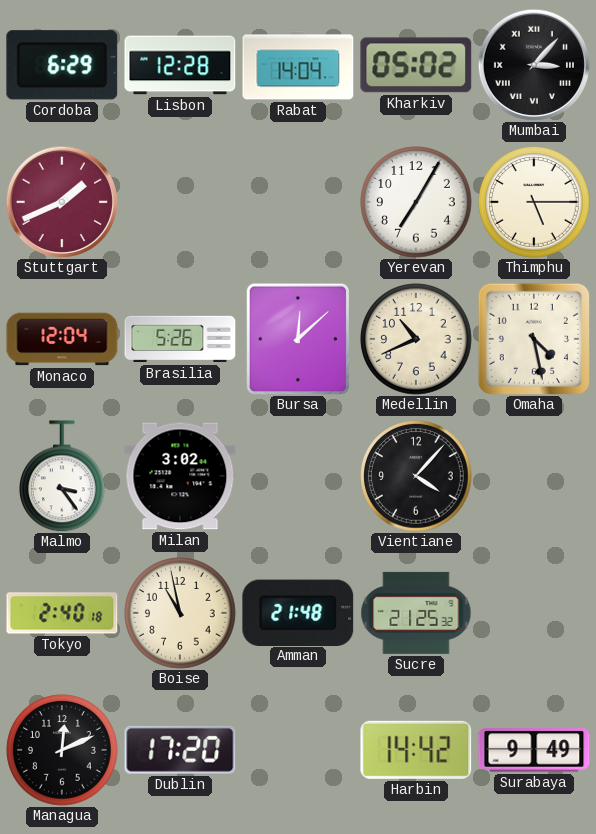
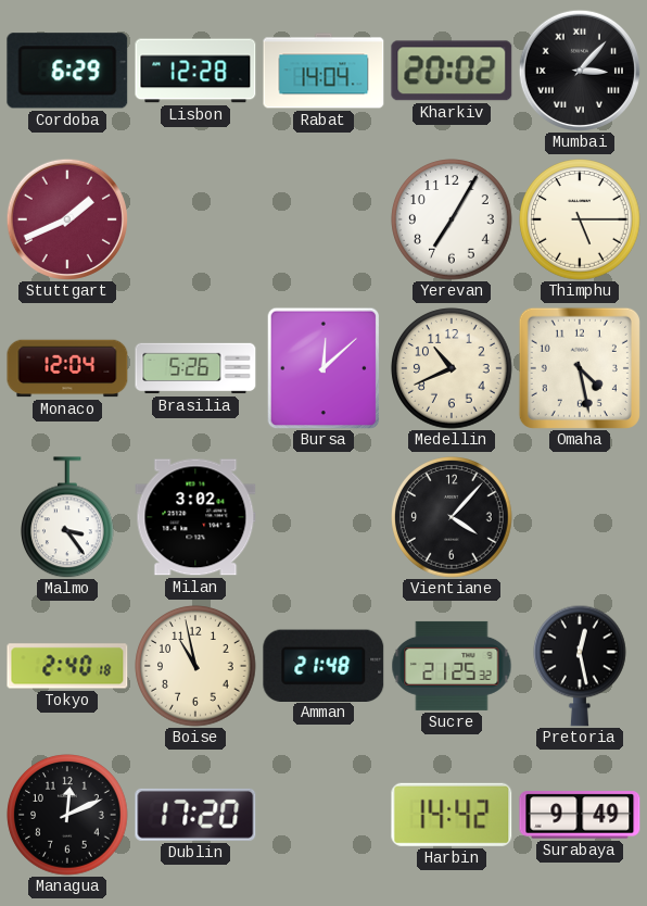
Kharkiv: 05:02 -> 20:02 (452, 71)
Pretoria: none -> 12:28 (581, 666)
